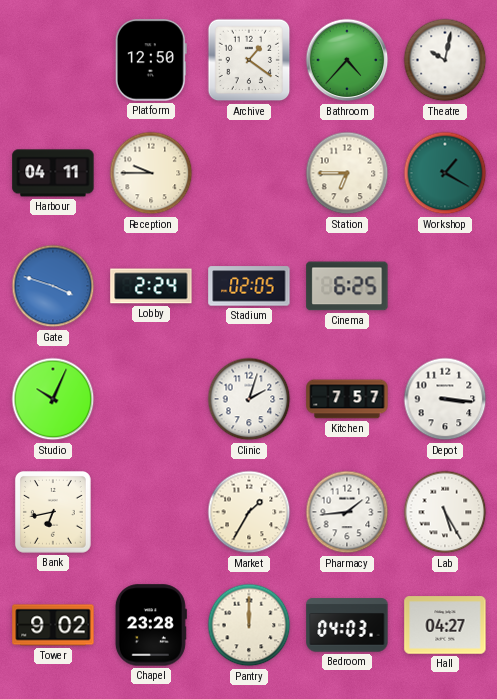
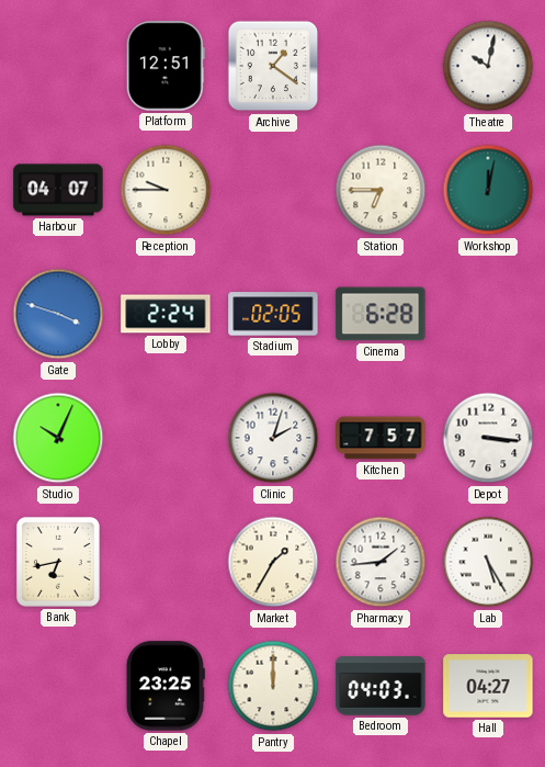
Platform: 12:50 -> 12:51 (166, 66)
Bathroom: 4:37 -> none (347, 60)
Harbour: 04:11 -> 04:07 (58, 190)
Workshop: 1:20 -> 12:02 (488, 190)
Cinema: 6:25 -> 6:28 (381, 314)
Tower: 9:02 -> none (53, 625)
Chapel: 23:28 -> 23:25 (166, 686)
